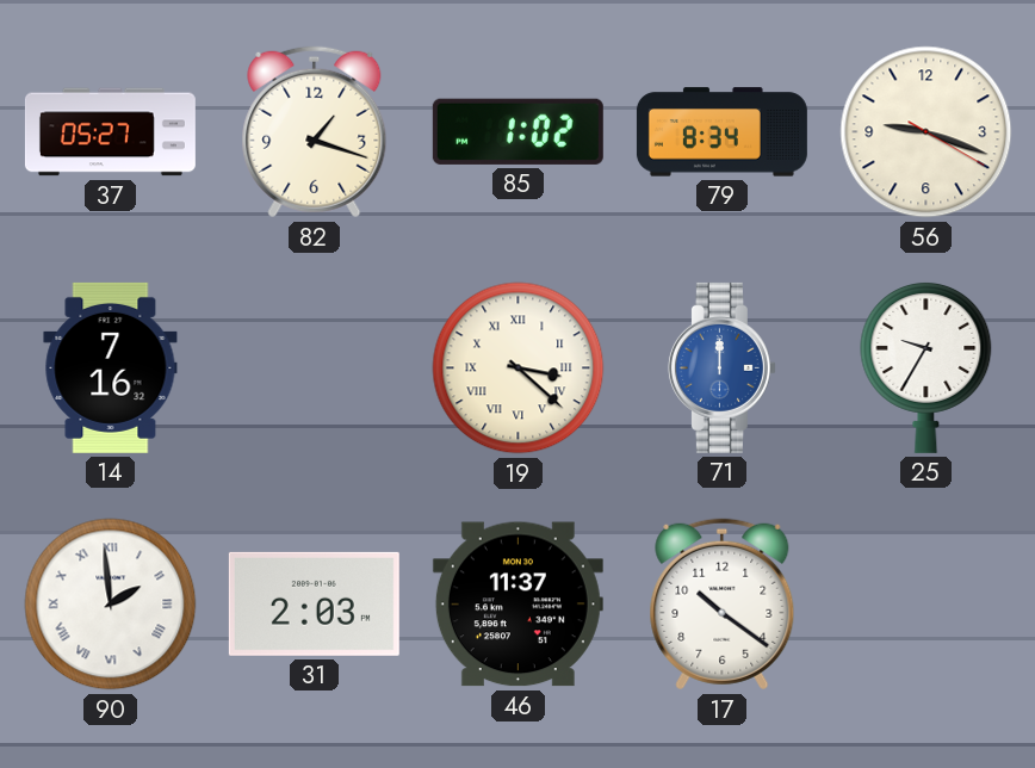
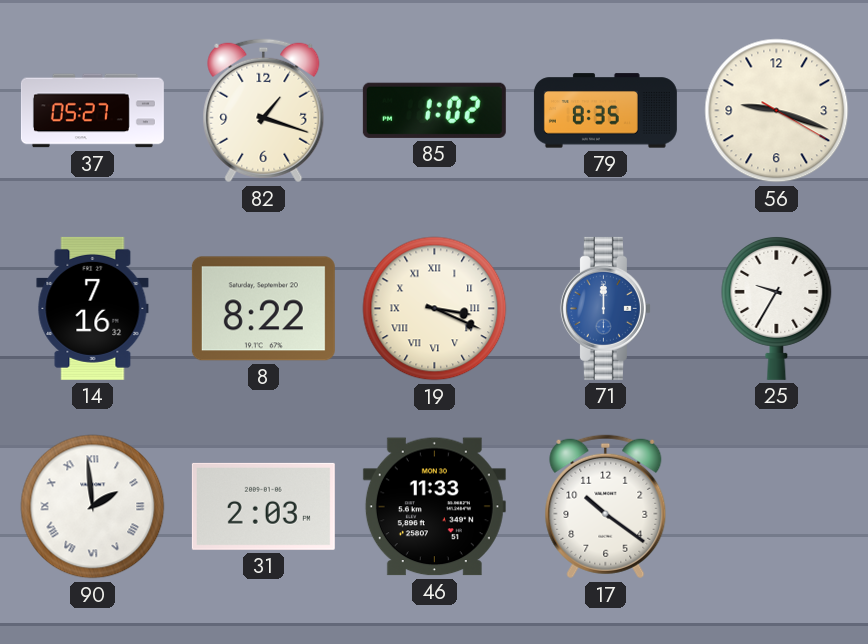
79: 8:34 -> 8:35 (605, 111)
8: none -> 8:22 (263, 309)
19: 3:22 -> 3:19 (435, 309)
46: 11:37 -> 11:33 (434, 507)
